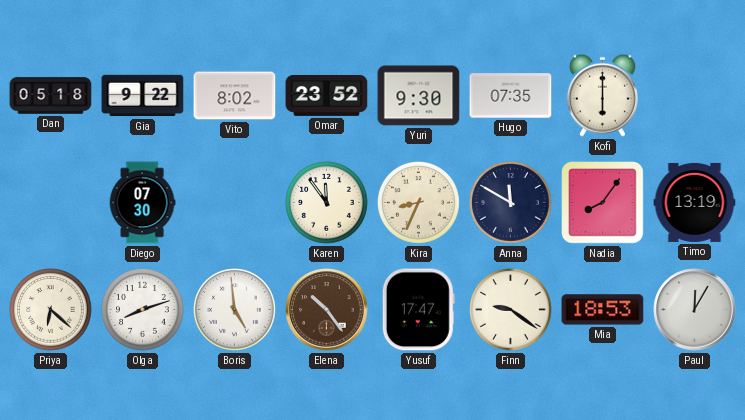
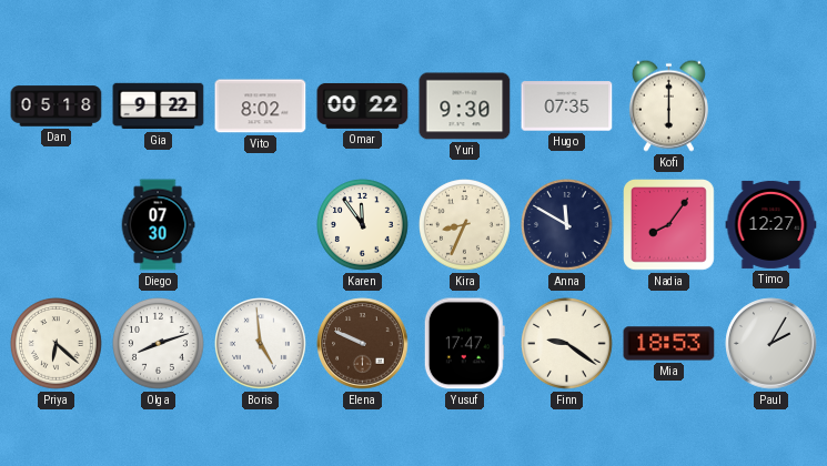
Omar: 23:52 -> 00:22 (363, 105)
Timo: 13:19 -> 12:27 (771, 224)
Elena: 10:24 -> 9:49 (363, 344)
Paul: 12:05 -> 2:05 (771, 344)
